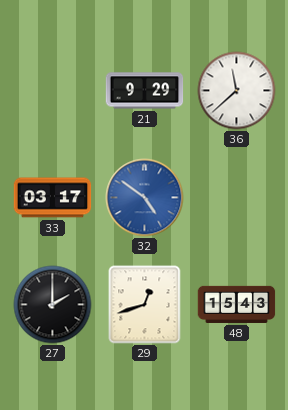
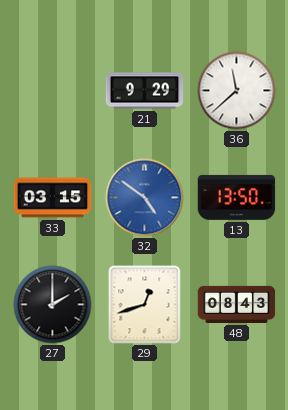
33: 03:17 -> 03:15 (53, 198)
13: none -> 13:50 (237, 197)
48: 15:43 -> 08:43 (237, 304)
